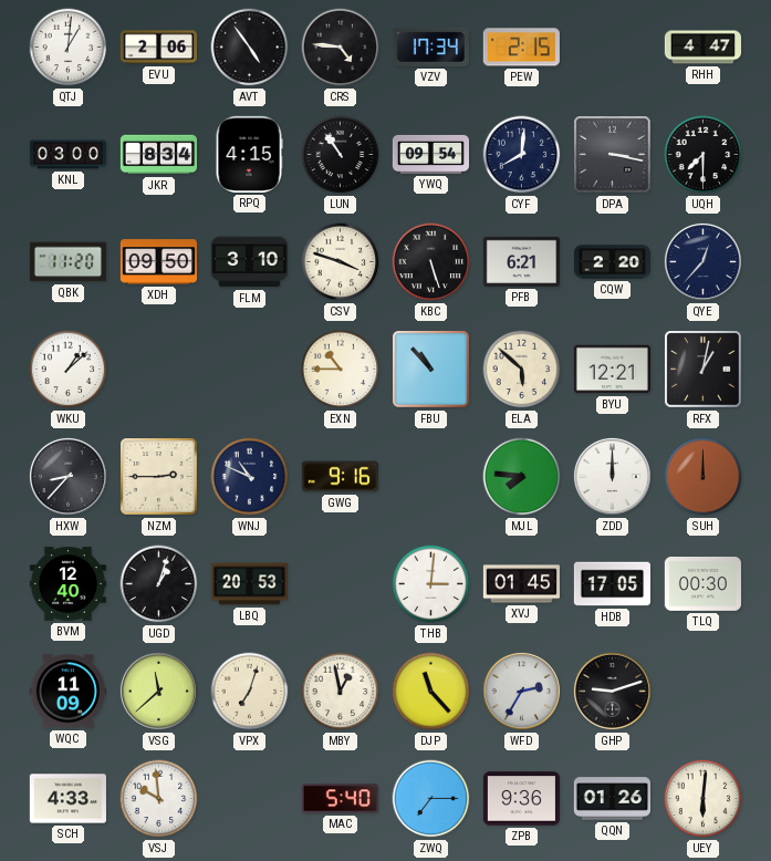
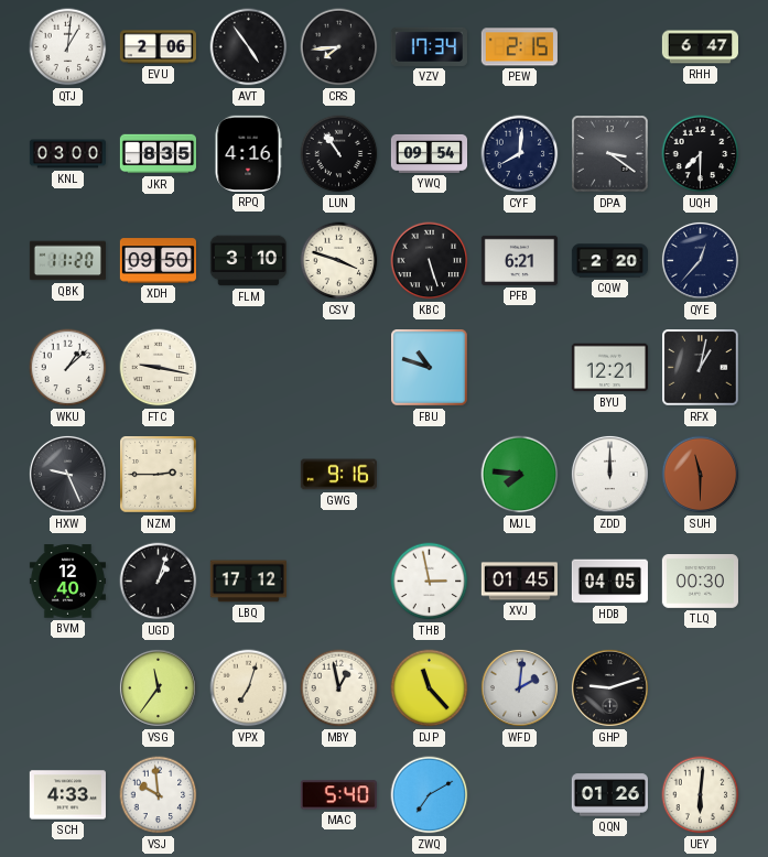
CRS: 4:46 -> 7:44 (339, 47)
RHH: 4:47 -> 6:47 (700, 47)
JKR: 8:34 -> 8:35 (158, 154)
RPQ: 4:15 -> 4:16 (248, 153)
DPA: 3:17 -> 3:21 (610, 154)
FTC: none -> 9:17 (159, 368)
EXN: 10:45 -> none (341, 370)
FBU: 10:53 -> 10:48 (430, 368)
ELA: 5:52 -> none (522, 370)
HXW: 8:37 -> 9:26 (67, 474)
WNJ: 10:49 -> none (250, 477)
SUH: 12:00 -> 11:30 (701, 475)
LBQ: 20:53 -> 17:12 (248, 582)
THB: 3:01 -> 2:58 (430, 582)
HDB: 17:05 -> 04:05 (609, 582)
WQC: 11:09 -> none (67, 692)
VSG: 11:38 -> 11:36 (158, 687)
WFD: 2:35 -> 2:01 (519, 687)
ZWQ: 7:15 -> 7:10 (430, 795)
ZPB: 9:36 -> none (521, 799)
